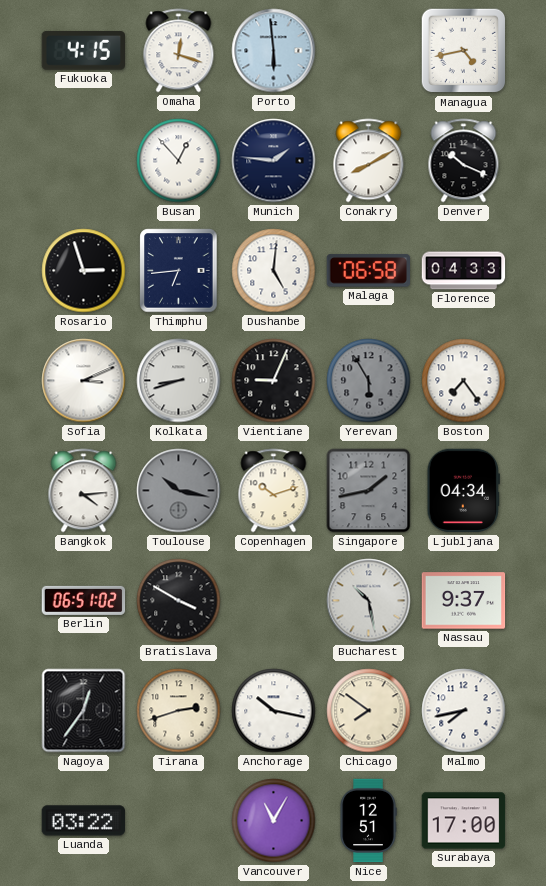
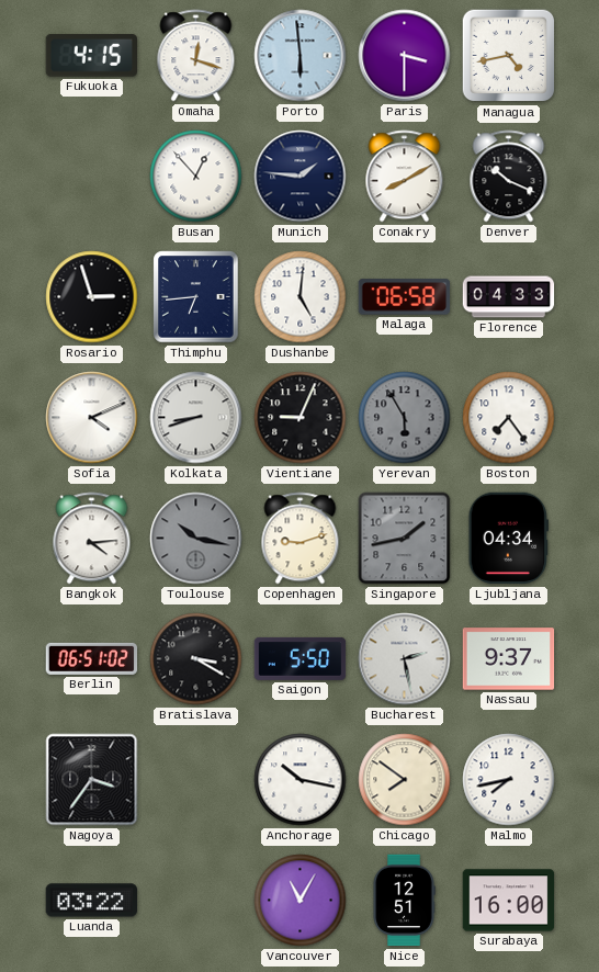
Paris: none -> 3:30 (405, 56)
Sofia: 3:11 -> 4:11 (92, 418)
Copenhagen: 10:12 -> 9:12 (301, 539)
Bratislava: 3:50 -> 3:20 (196, 659)
Saigon: none -> 5:50 (301, 658)
Bucharest: 10:28 -> 2:28 (405, 659)
Nagoya: 12:36 -> 3:36 (92, 780)
Tirana: 2:42 -> none (179, 711)
Surabaya: 17:00 -> 16:00 (509, 901)
